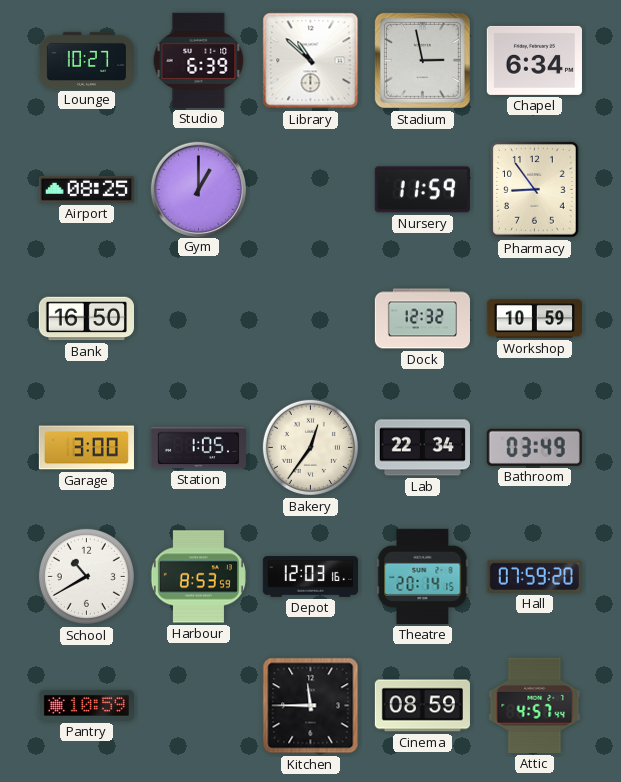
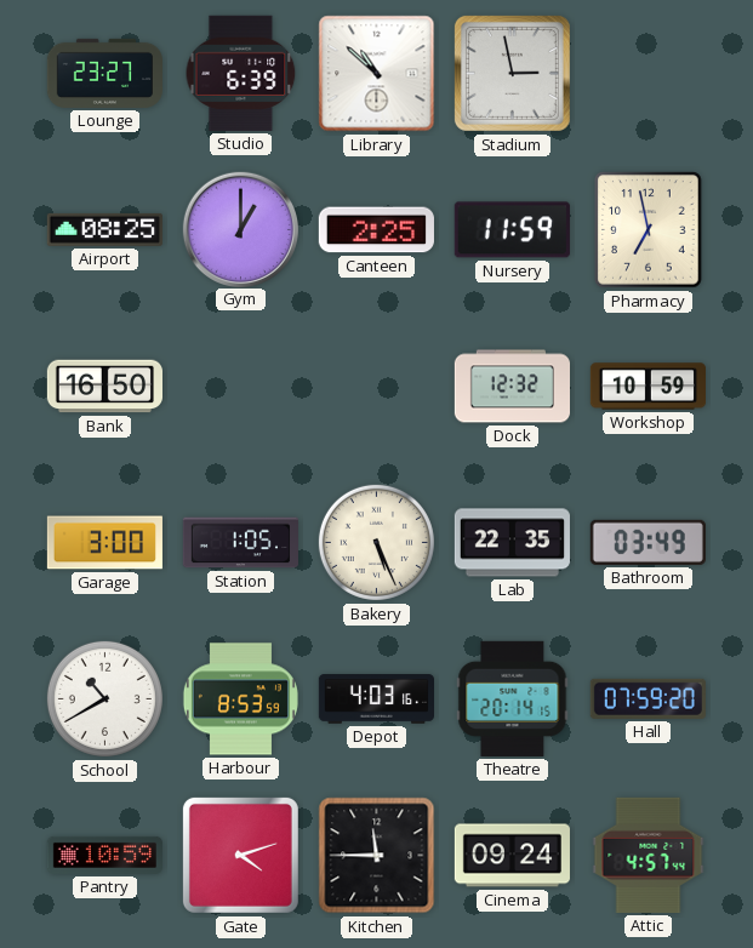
Lounge: 10:27 -> 23:27 (104, 73)
Chapel: 6:34 -> none (534, 60)
Canteen: none -> 2:25 (376, 230)
Pharmacy: 8:54 -> 6:58 (649, 230)
Bakery: 12:36 -> 5:26 (376, 542)
Lab: 22:34 -> 22:35 (512, 543)
Depot: 12:03 -> 4:03 (376, 699)
Gate: none -> 4:12 (240, 855)
Cinema: 08:59 -> 09:24 (512, 856)
